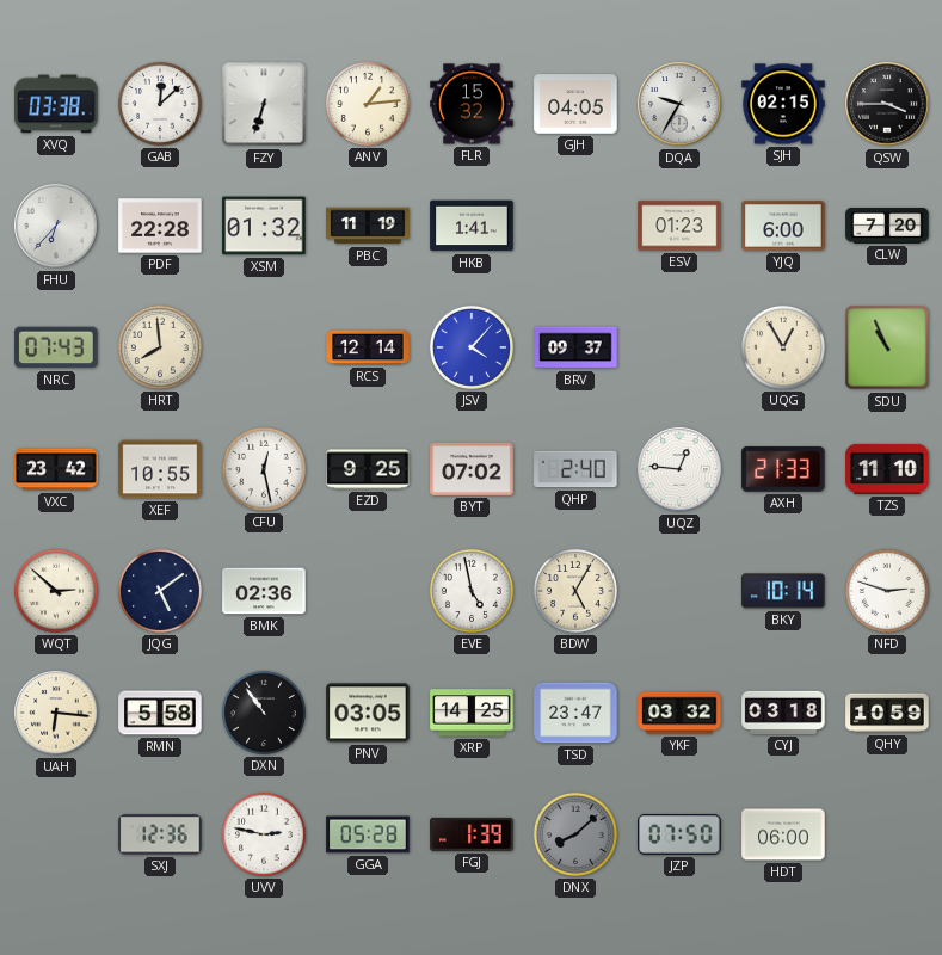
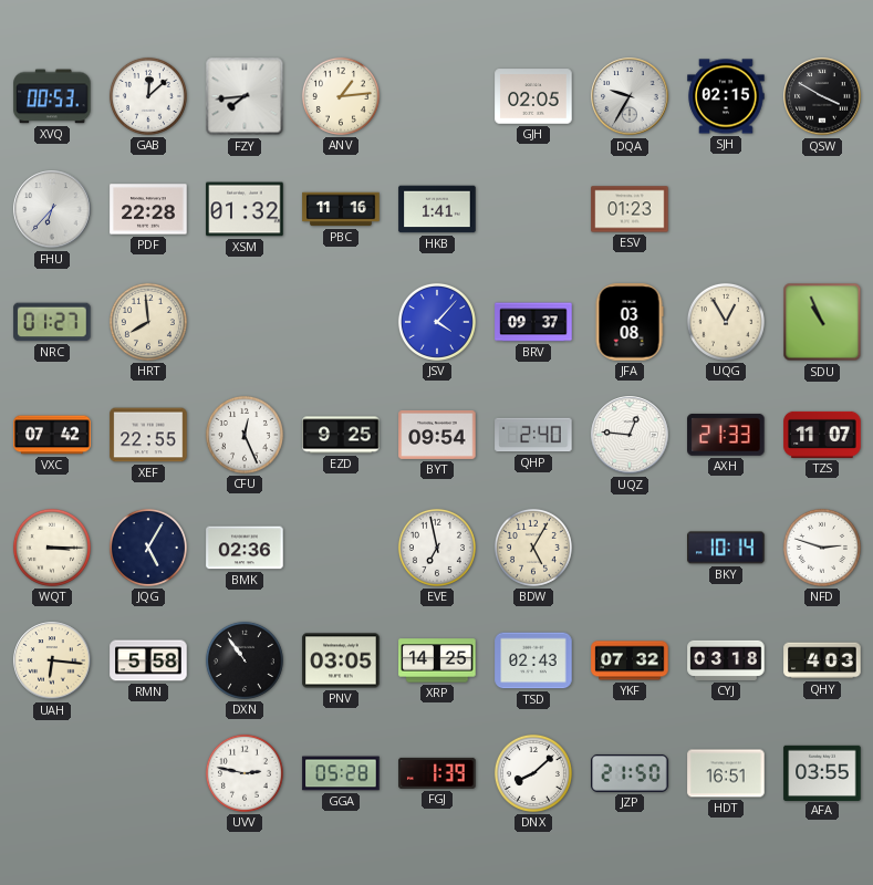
XVQ: 03:38 -> 00:53 (52, 96)
FZY: 6:33 -> 7:44 (245, 96)
FLR: 15:32 -> none (472, 104)
GJH: 04:05 -> 02:05 (533, 96)
QSW: 3:45 -> 3:50 (822, 96)
PBC: 11:19 -> 11:16 (341, 209)
YJQ: 6:00 -> none (783, 226)
CLW: 7:20 -> none (887, 226)
NRC: 07:43 -> 01:27 (52, 322)
RCS: 12:14 -> none (368, 347)
JFA: none -> 03:08 (630, 322)
VXC: 23:42 -> 07:42 (52, 435)
XEF: 10:55 -> 22:55 (148, 435)
CFU: 12:28 -> 12:26 (245, 435)
BYT: 07:02 -> 09:54 (437, 435)
TZS: 11:10 -> 11:07 (822, 435)
WQT: 2:52 -> 3:15 (52, 548)
JQG: 5:09 -> 5:05 (148, 548)
EVE: 4:58 -> 6:58 (437, 548)
TSD: 23:47 -> 02:43 (533, 660)
YKF: 03:32 -> 07:32 (630, 660)
QHY: 10:59 -> 4:03 (822, 660)
SXJ: 12:36 -> none (160, 834)
DNX dial: grey -> white (533, 773)
JZP: 07:50 -> 21:50 (630, 773)
HDT: 06:00 -> 16:51 (726, 773)
AFA: none -> 03:55 (822, 772)
